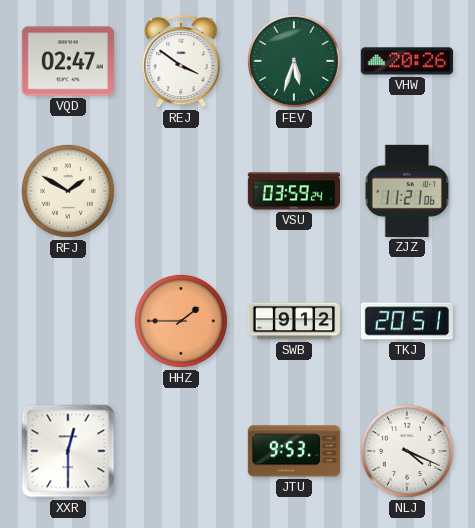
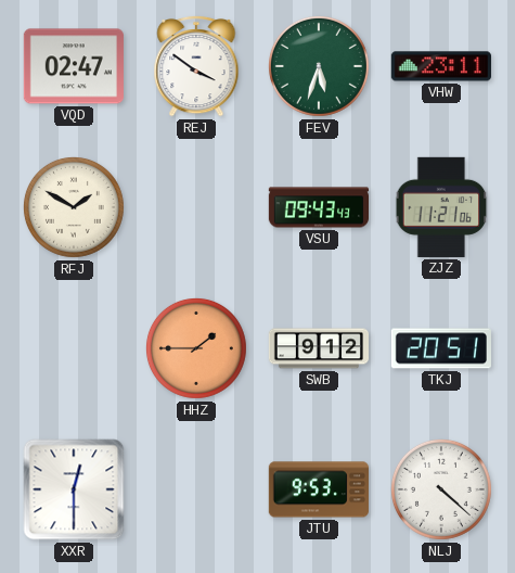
VHW: 20:26 -> 23:11 (441, 66)
VSU: 03:59 -> 09:43 (318, 207)
NLJ: 4:19 -> 4:22 (441, 489)
